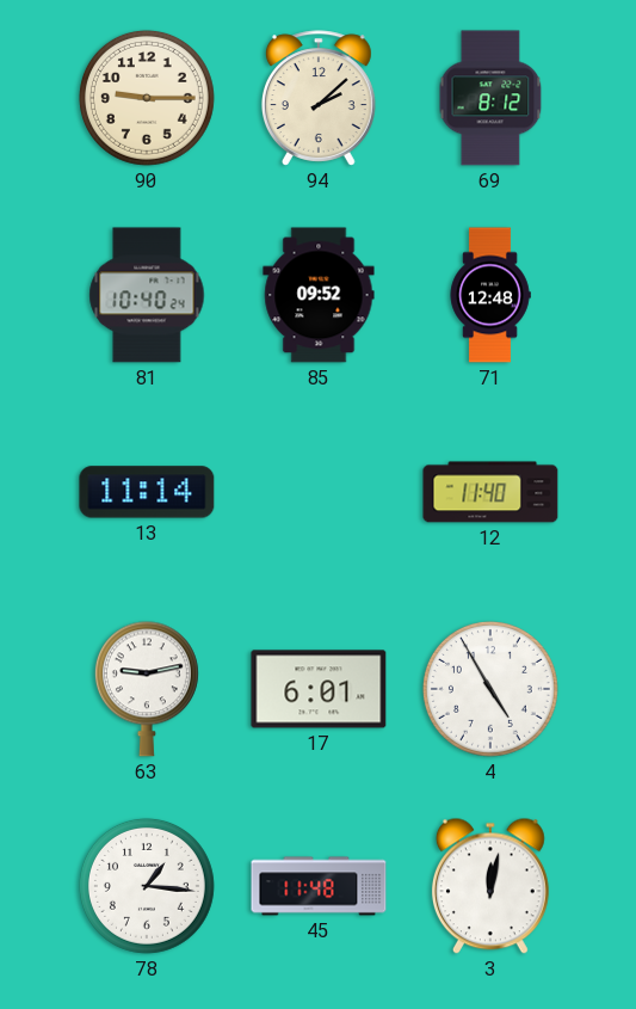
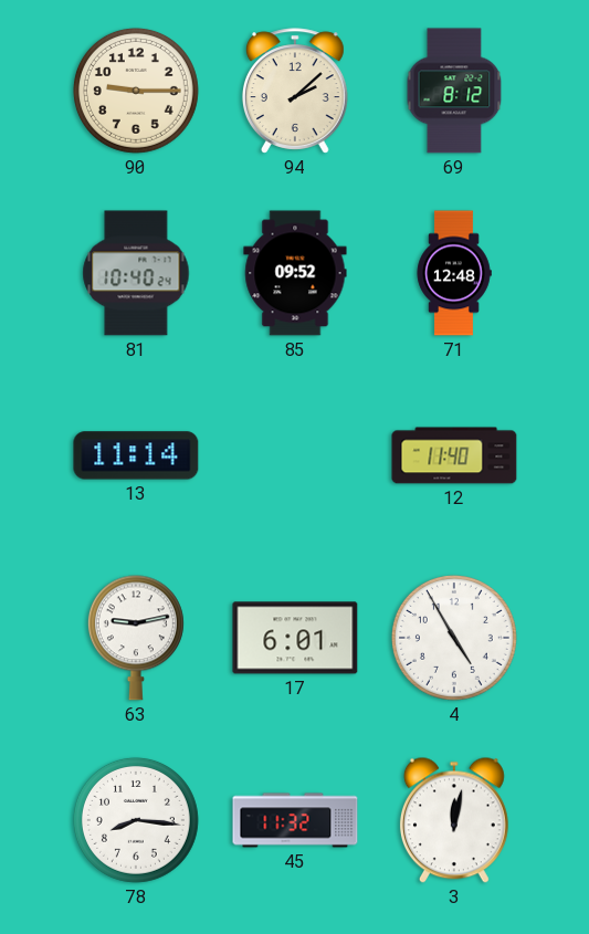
78: 1:16 -> 8:16 (136, 820)
45: 11:48 -> 11:32 (295, 820)
